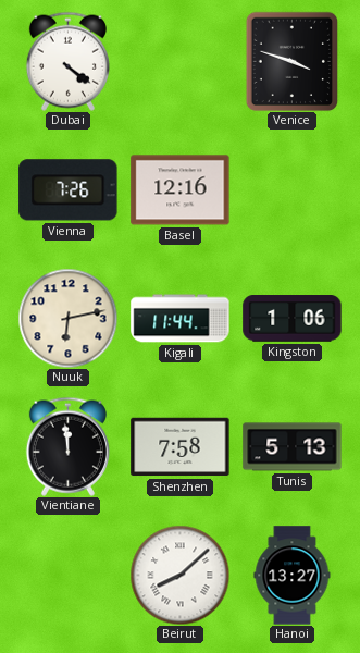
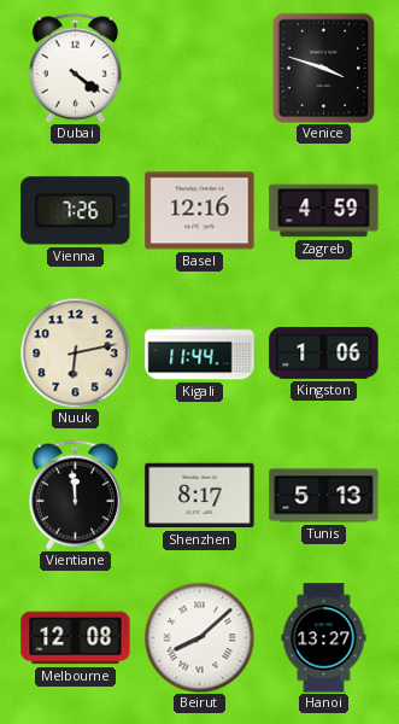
Zagreb: none -> 4:59 (324, 211)
Shenzhen: 7:58 -> 8:17 (200, 496)
Melbourne: none -> 12:08 (76, 638)
